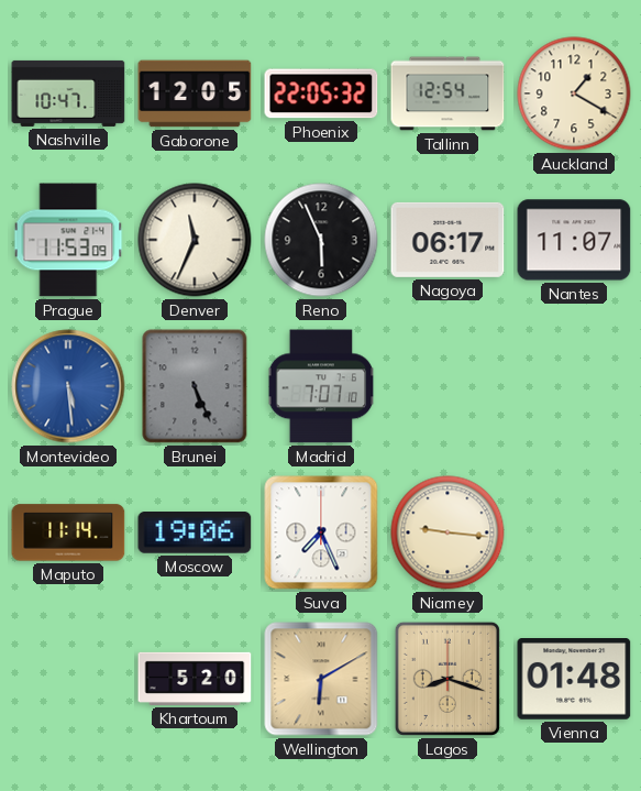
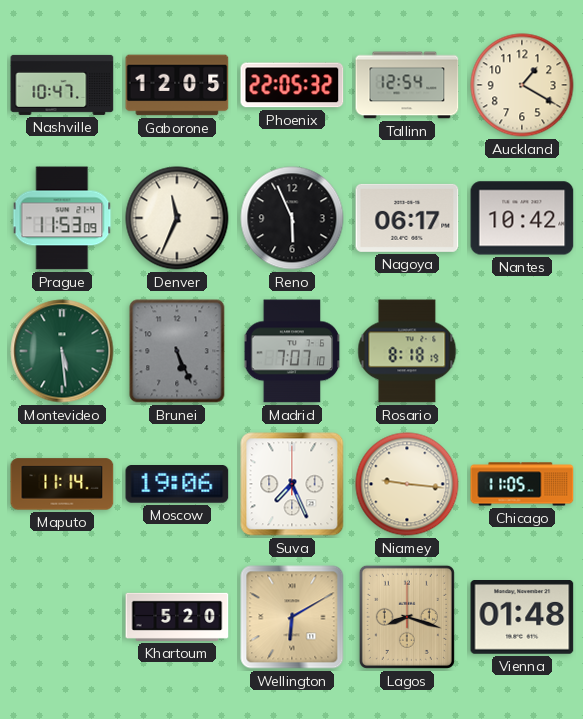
Nantes: 11:07 -> 10:42 (522, 218)
Montevideo dial: blue -> green (62, 351)
Rosario: none -> 8:18 (407, 351)
Chicago: none -> 11:05 (522, 484)
